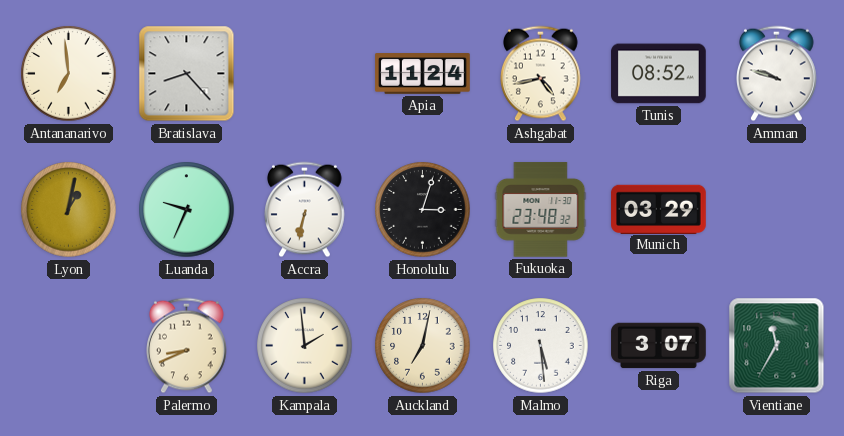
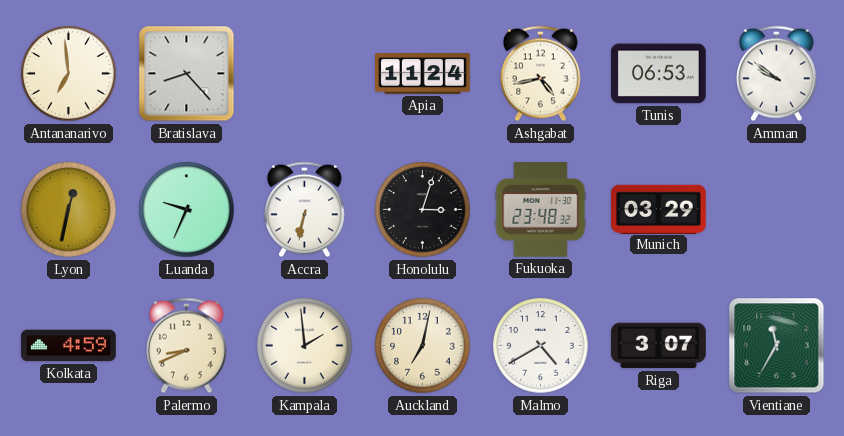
Tunis: 08:52 -> 06:53 (659, 74)
Amman: 9:48 -> 9:51 (777, 74)
Lyon: 1:02 -> 12:32 (69, 210)
Kolkata: none -> 4:59 (69, 346)
Malmo: 5:29 -> 4:40 (541, 346)
